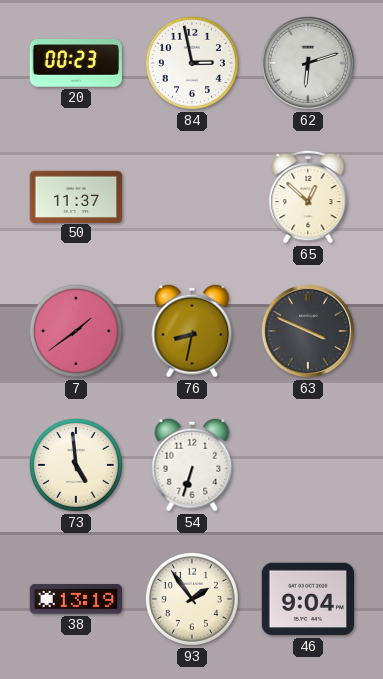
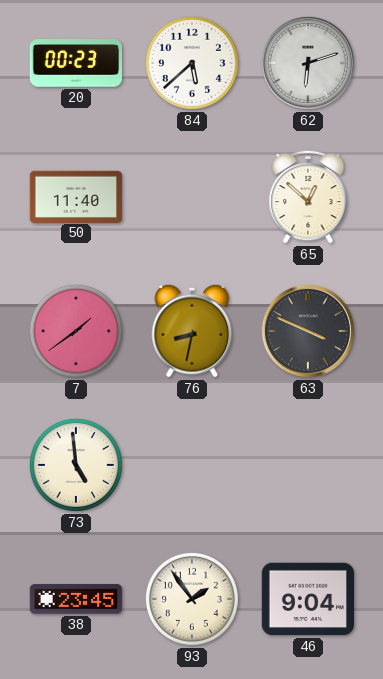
84: 2:58 -> 5:38 (192, 63)
50: 11:37 -> 11:40 (76, 196)
54: 6:33 -> none (192, 465)
38: 13:19 -> 23:45 (76, 599)
